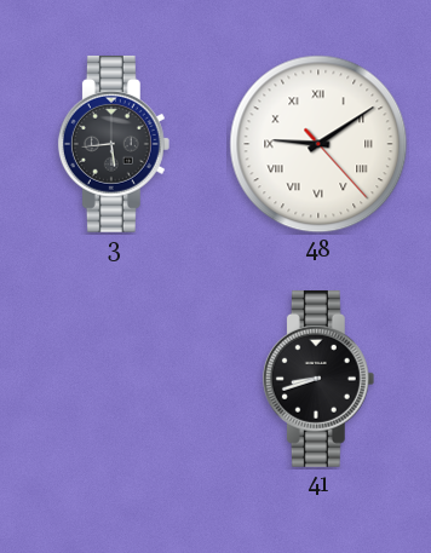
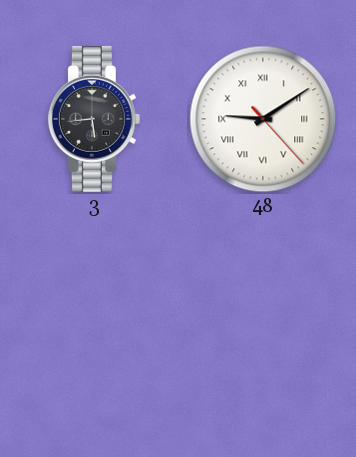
41: 8:42 -> none (318, 379)
